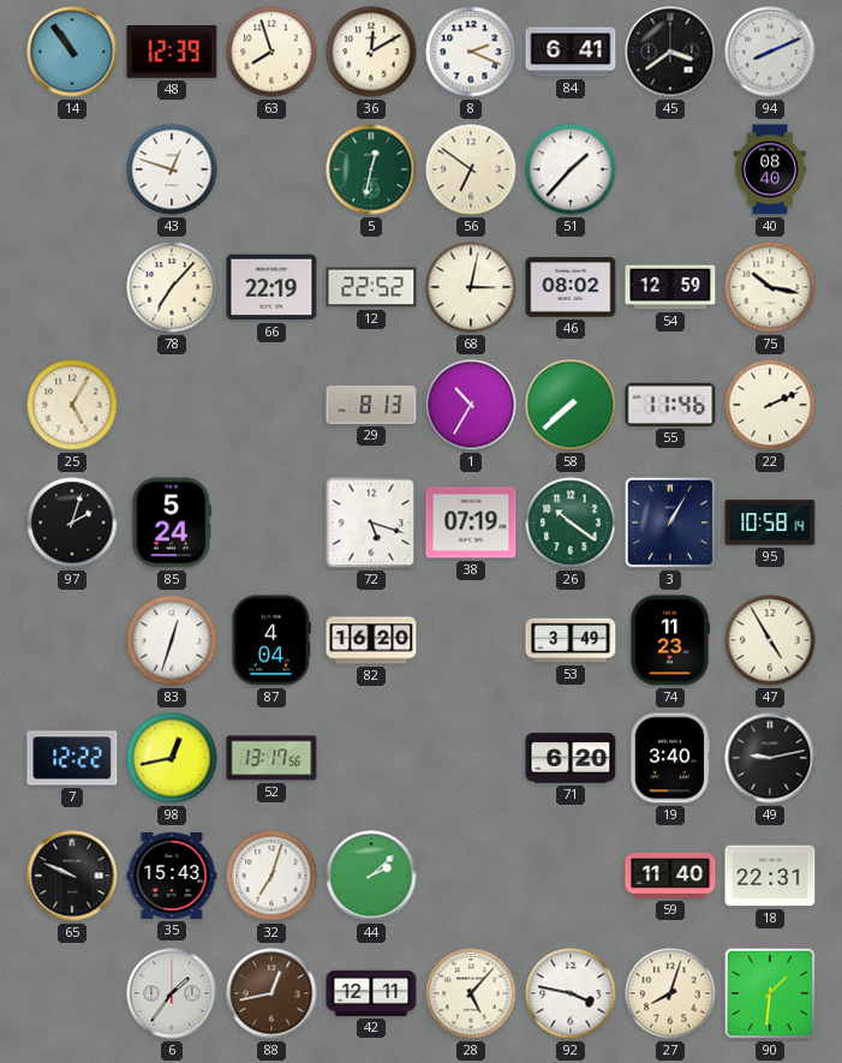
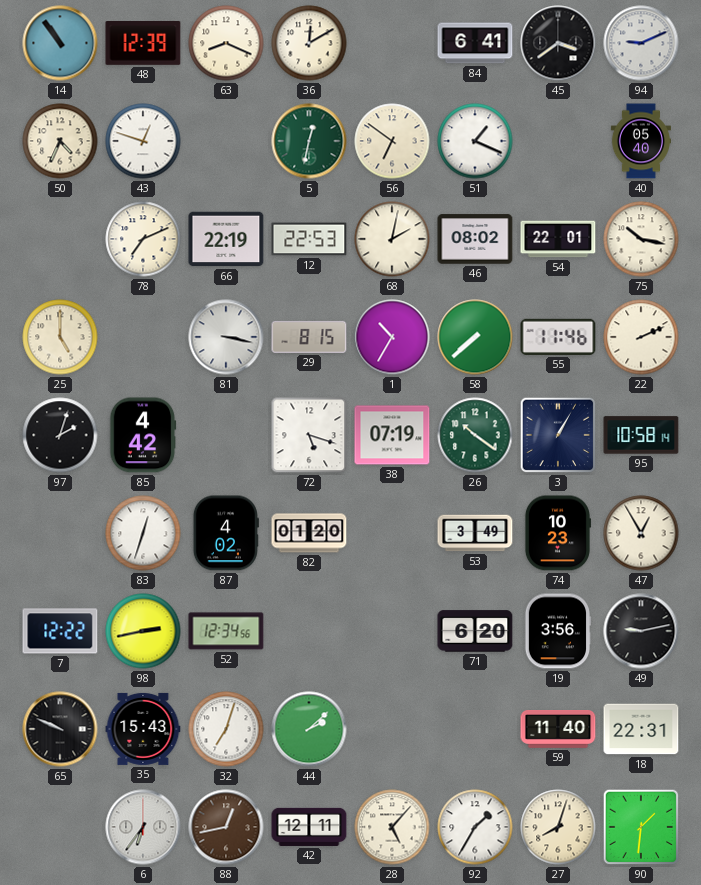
63: 7:57 -> 8:19 (226, 43)
8: 2:19 -> none (471, 52)
94: 8:11 -> 9:11 (641, 43)
50: none -> 4:34 (60, 141)
51: 1:37 -> 1:19 (475, 141)
40: 08:40 -> 05:40 (641, 141)
78: 7:07 -> 7:11 (143, 239)
12: 22:52 -> 22:53 (309, 239)
68: 3:02 -> 2:02 (392, 239)
54: 12:59 -> 22:01 (558, 239)
25: 5:05 -> 5:00 (60, 337)
81: none -> 3:17 (226, 337)
29: 8:13 -> 8:15 (309, 337)
85: 5:24 -> 4:42 (143, 435)
87: 4:04 -> 4:02 (226, 533)
82: 16:20 -> 01:20 (309, 533)
74: 11:23 -> 10:23 (557, 533)
47: 4:55 -> 12:55 (641, 533)
98: 12:43 -> 2:43 (143, 631)
52: 13:17 -> 12:34 (226, 631)
19: 3:40 -> 3:56 (558, 631)
6: 1:36 -> 6:36 (143, 827)
92: 3:47 -> 1:35 (475, 827)
